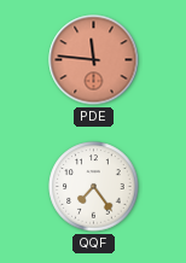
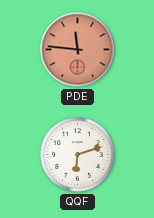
QQF: 7:24 -> 6:12 (78, 155)
